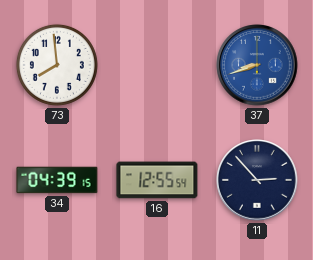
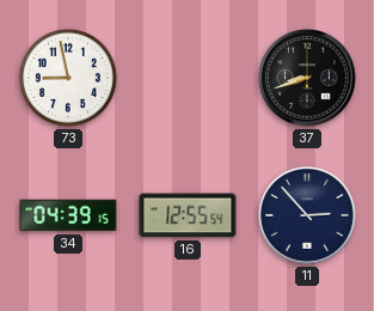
73: 7:59 -> 8:58 (68, 78)
37 dial: blue -> black (307, 78)
